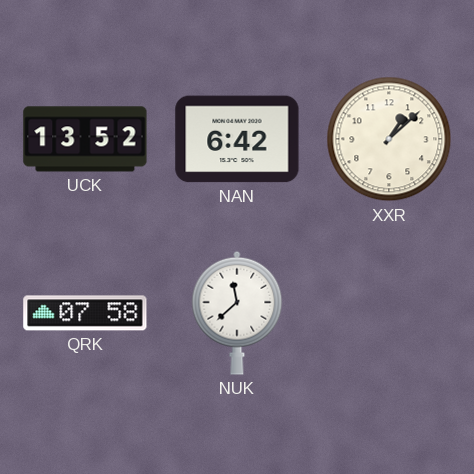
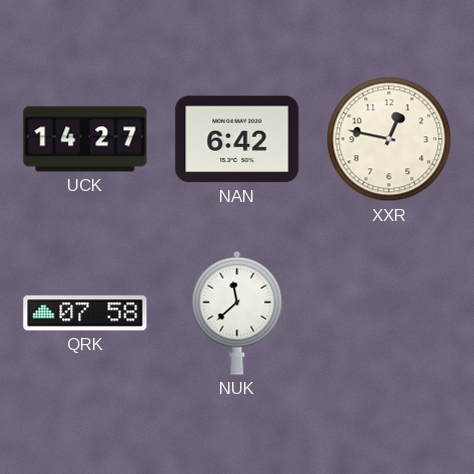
UCK: 13:52 -> 14:27 (85, 139)
XXR: 1:08 -> 12:47 (389, 139)
